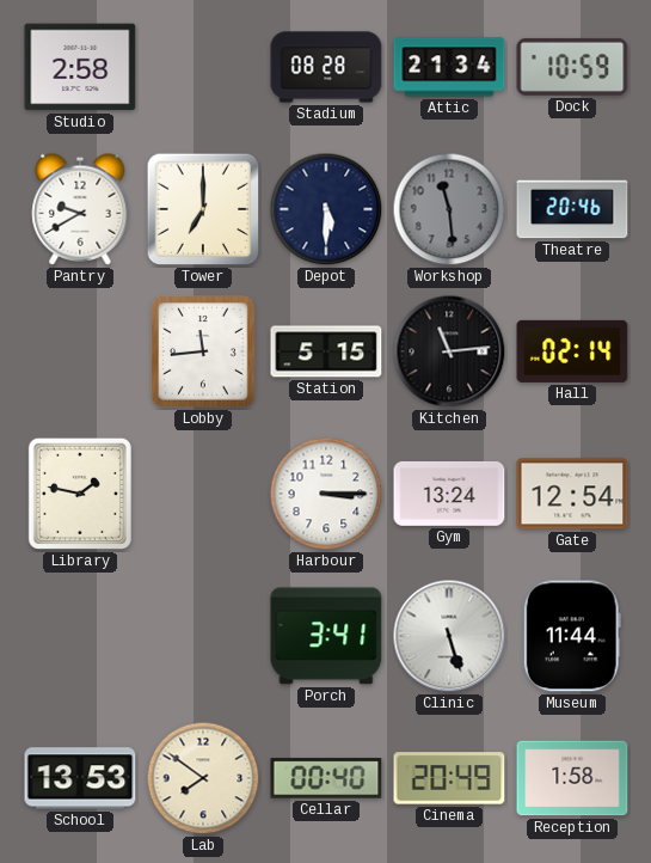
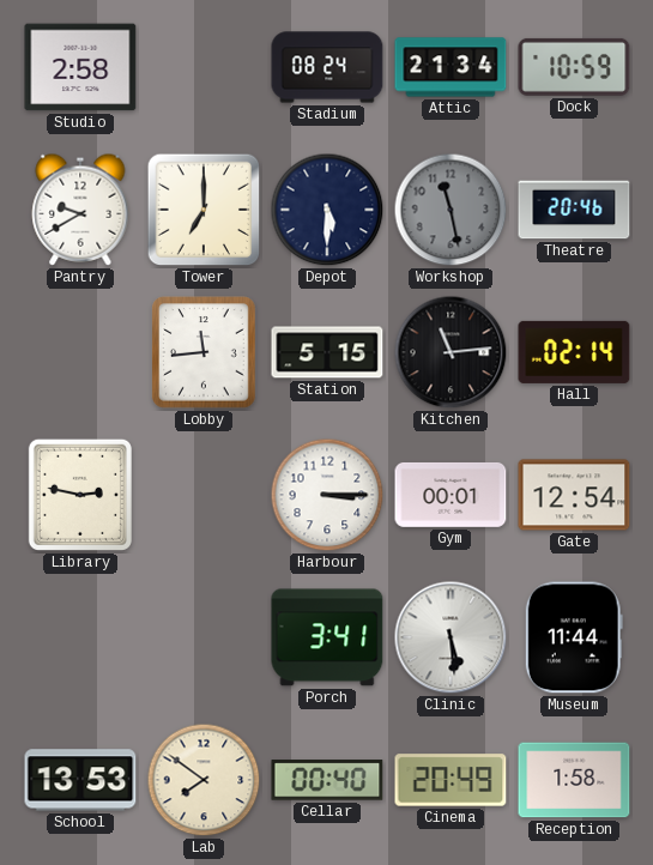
Stadium: 08:28 -> 08:24 (327, 67)
Workshop: 11:29 -> 11:28 (451, 210)
Library: 1:47 -> 2:47 (80, 495)
Gym: 13:24 -> 00:01 (451, 495)
Clinic: 5:27 -> 5:29 (451, 637)
